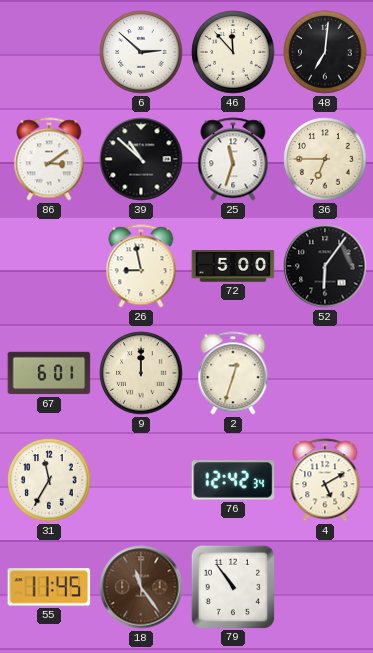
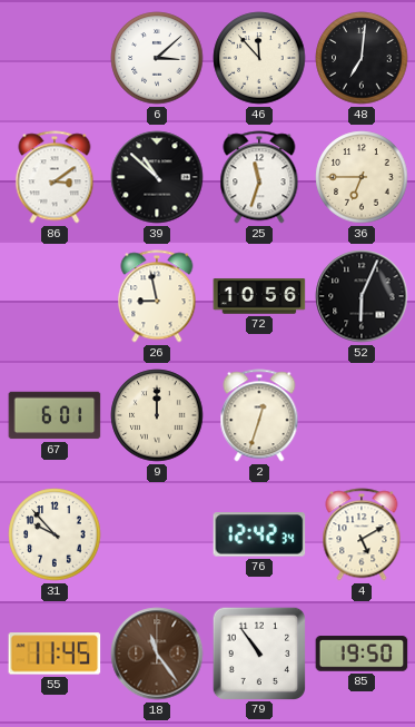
6: 2:52 -> 3:08 (157, 58)
72: 5:00 -> 10:56 (259, 296)
52: 6:06 -> 6:04 (362, 296)
31: 11:35 -> 9:53 (55, 534)
85: none -> 19:50 (362, 654)
